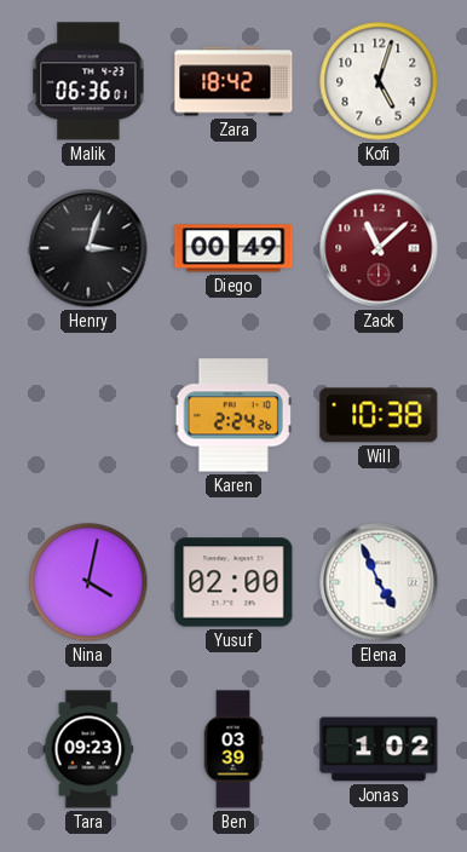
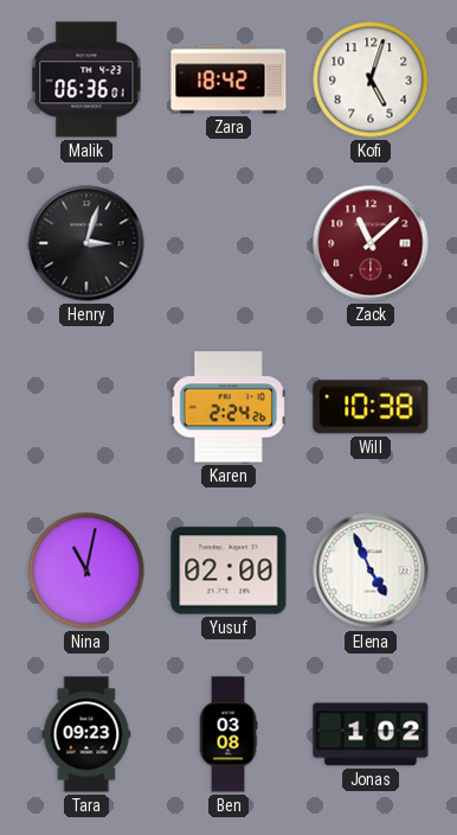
Diego: 00:49 -> none (234, 248)
Nina: 4:02 -> 11:02 (86, 571)
Ben: 03:39 -> 03:08 (228, 734)
